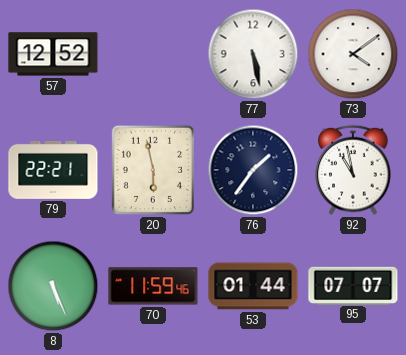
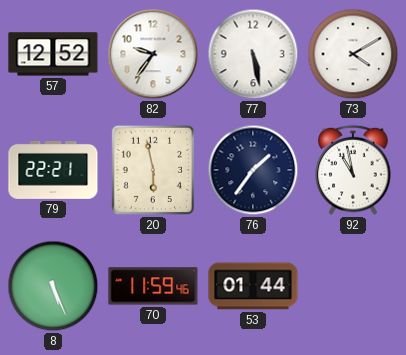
82: none -> 9:36 (153, 54)
73: 4:09 -> 4:10 (353, 54)
95: 07:07 -> none (353, 285)
